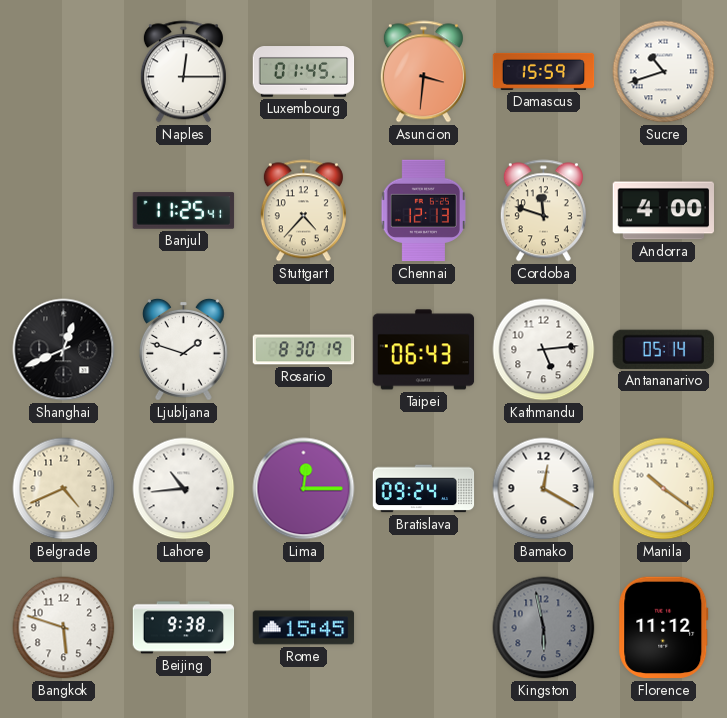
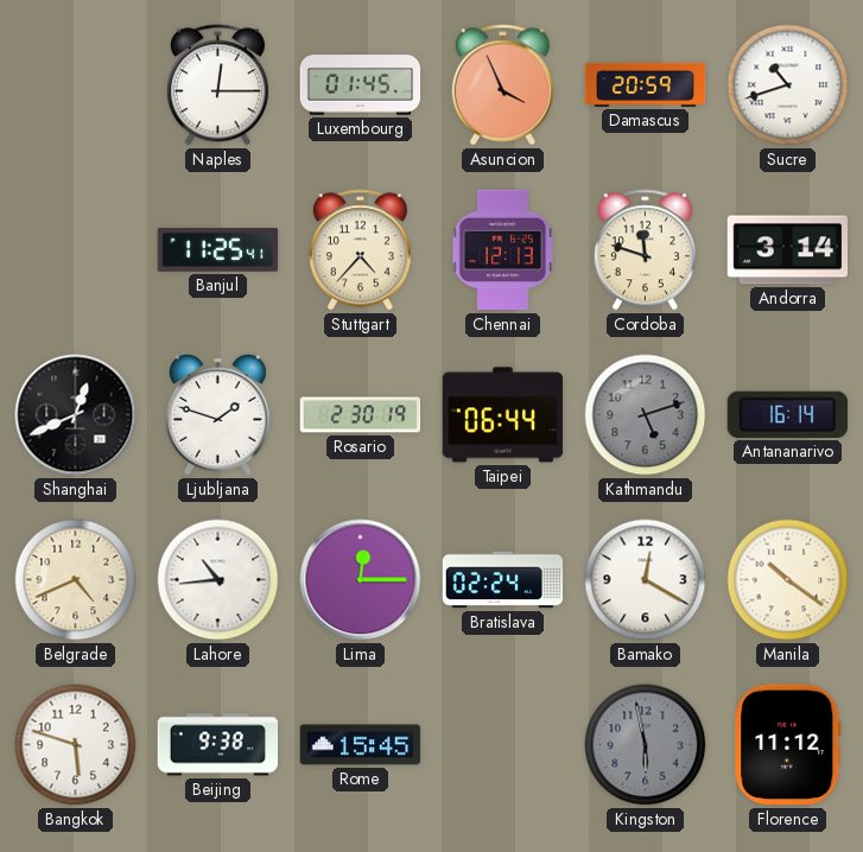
Asuncion: 3:31 -> 3:56 (502, 85)
Damascus: 15:59 -> 20:59 (646, 84)
Andorra: 4:00 -> 3:14 (788, 250)
Rosario: 8:30 -> 2:30 (361, 415)
Taipei: 06:43 -> 06:44 (503, 415)
Kathmandu: 5:14 -> 5:12 (646, 415)
Kathmandu dial: white -> grey (646, 415)
Antananarivo: 05:14 -> 16:14 (787, 414)
Bratislava: 09:24 -> 02:24 (503, 580)
